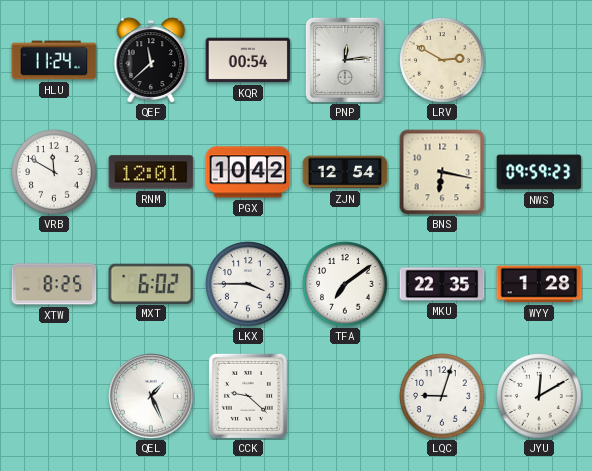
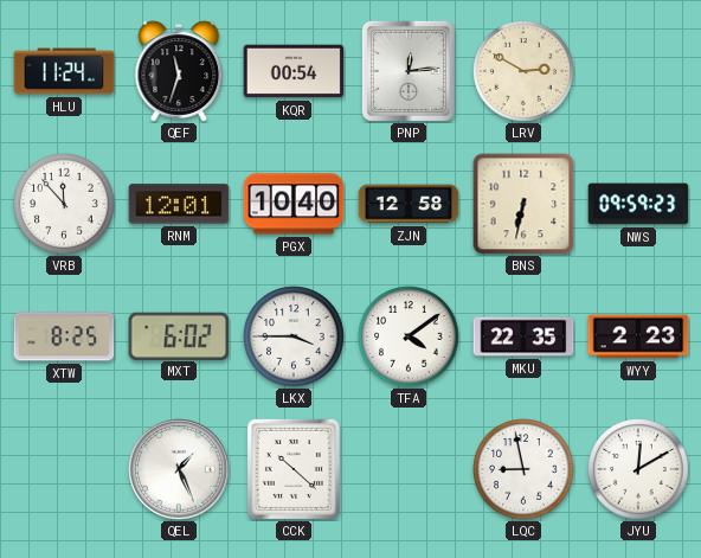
QEF: 11:38 -> 11:33 (179, 71)
VRB: 11:50 -> 11:53 (64, 204)
PGX: 10:42 -> 10:40 (294, 204)
ZJN: 12:54 -> 12:58 (409, 204)
BNS: 6:17 -> 6:32 (523, 204)
TFA: 7:09 -> 4:09 (409, 336)
WYY: 1:28 -> 2:23 (638, 336)
CCK: 9:22 -> 10:22 (294, 469)
LQC: 9:03 -> 8:58 (523, 469)
